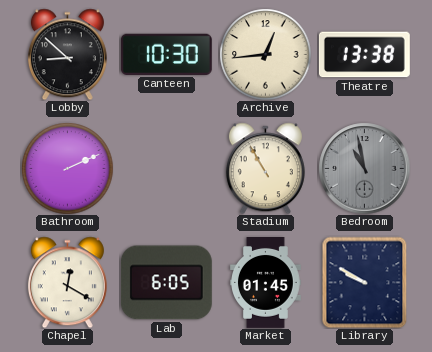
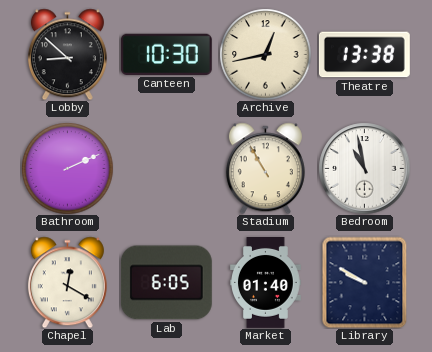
Archive: 12:44 -> 12:43 (265, 54)
Bedroom dial: grey -> white (364, 168)
Market: 01:45 -> 01:40 (266, 283)
